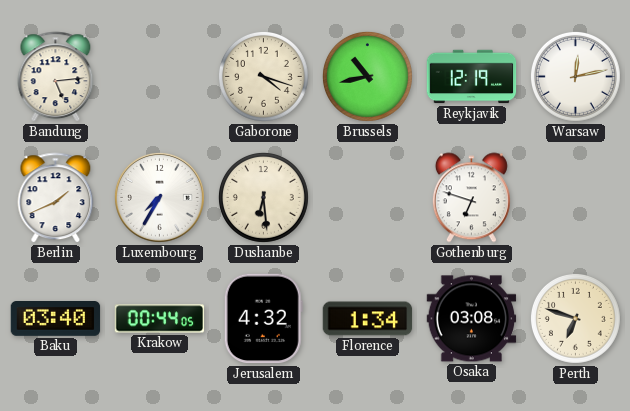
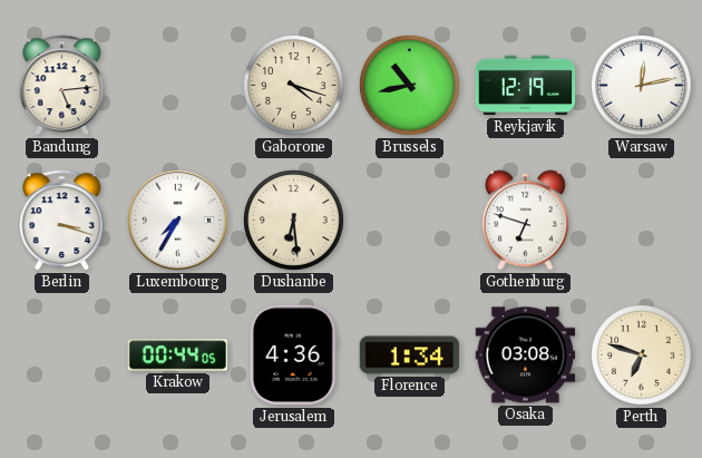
Berlin: 1:41 -> 3:18 (62, 221)
Baku: 03:40 -> none (56, 319)
Jerusalem: 4:32 -> 4:36 (293, 355)
